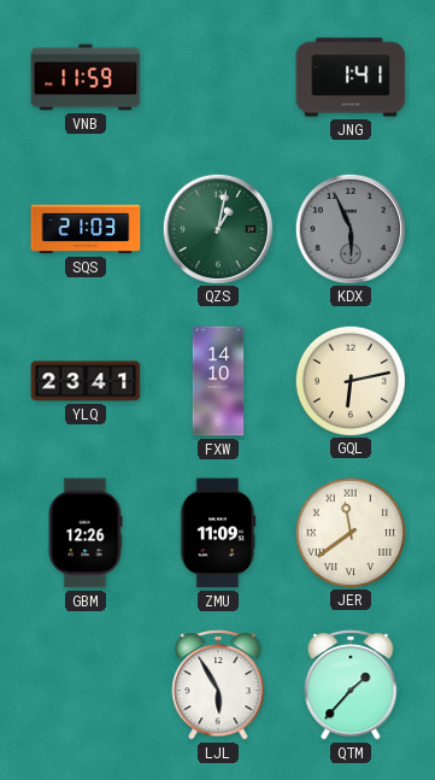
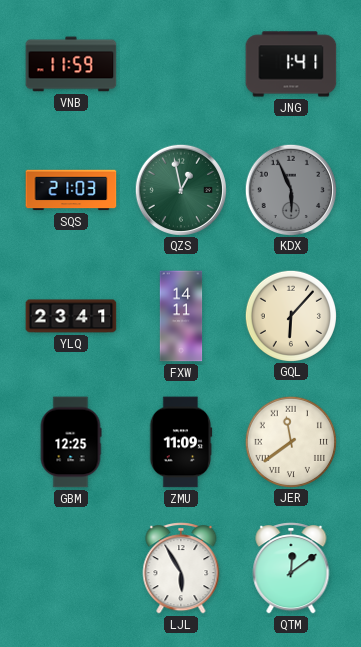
QZS: 1:02 -> 12:58 (180, 189)
FXW: 14:10 -> 14:11 (181, 316)
GQL: 6:13 -> 6:07 (290, 315)
GBM: 12:26 -> 12:25 (71, 442)
QTM: 1:37 -> 12:09 (291, 569)
